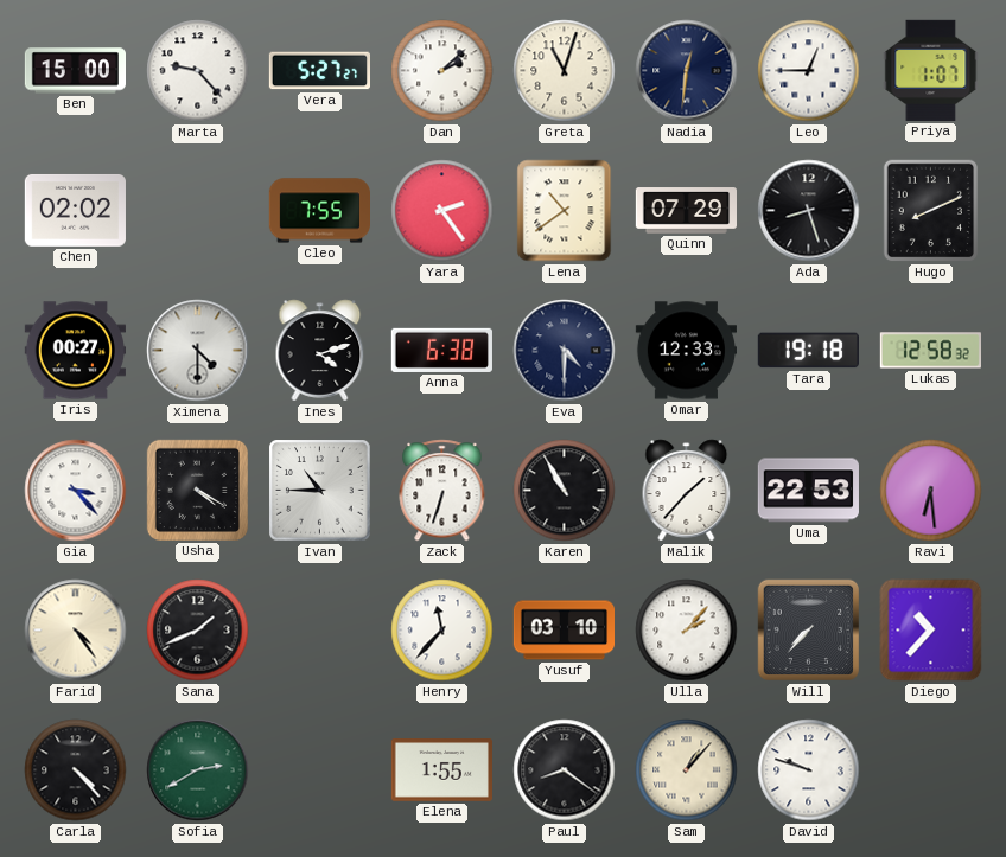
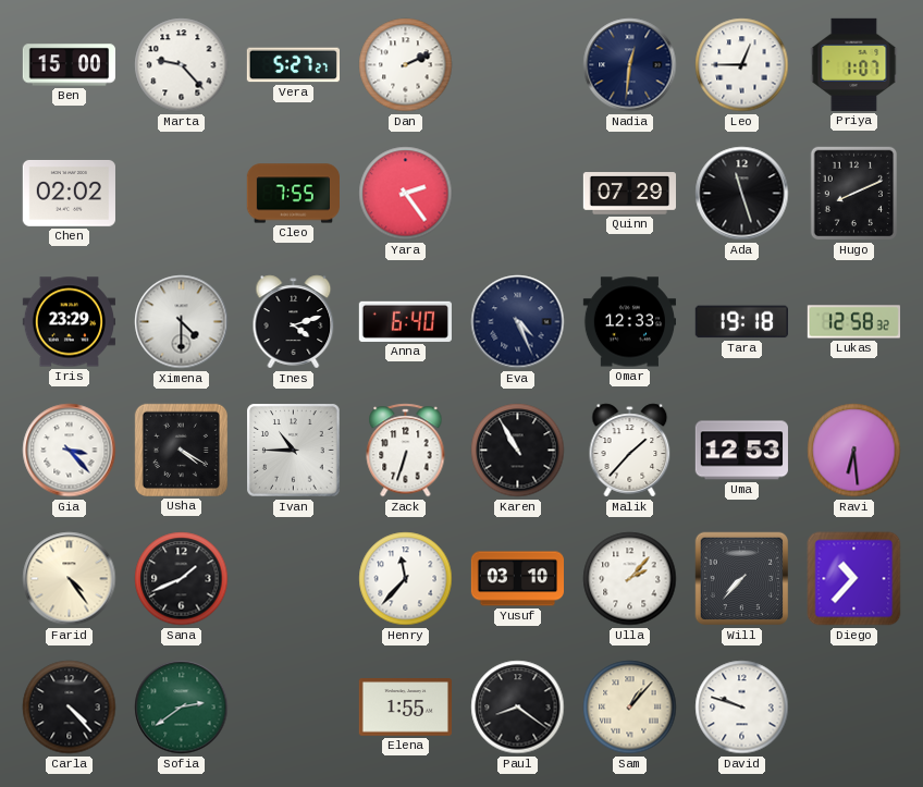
Dan: 2:08 -> 2:11 (406, 65)
Greta: 11:03 -> none (565, 71)
Lena: 10:39 -> none (565, 211)
Ada: 8:27 -> 11:27 (742, 194)
Iris: 00:27 -> 23:29 (69, 322)
Anna: 6:38 -> 6:40 (405, 321)
Eva: 4:30 -> 4:26 (518, 322)
Uma: 22:53 -> 12:53 (741, 451)
Sofia: 2:40 -> 2:39 (182, 708)
